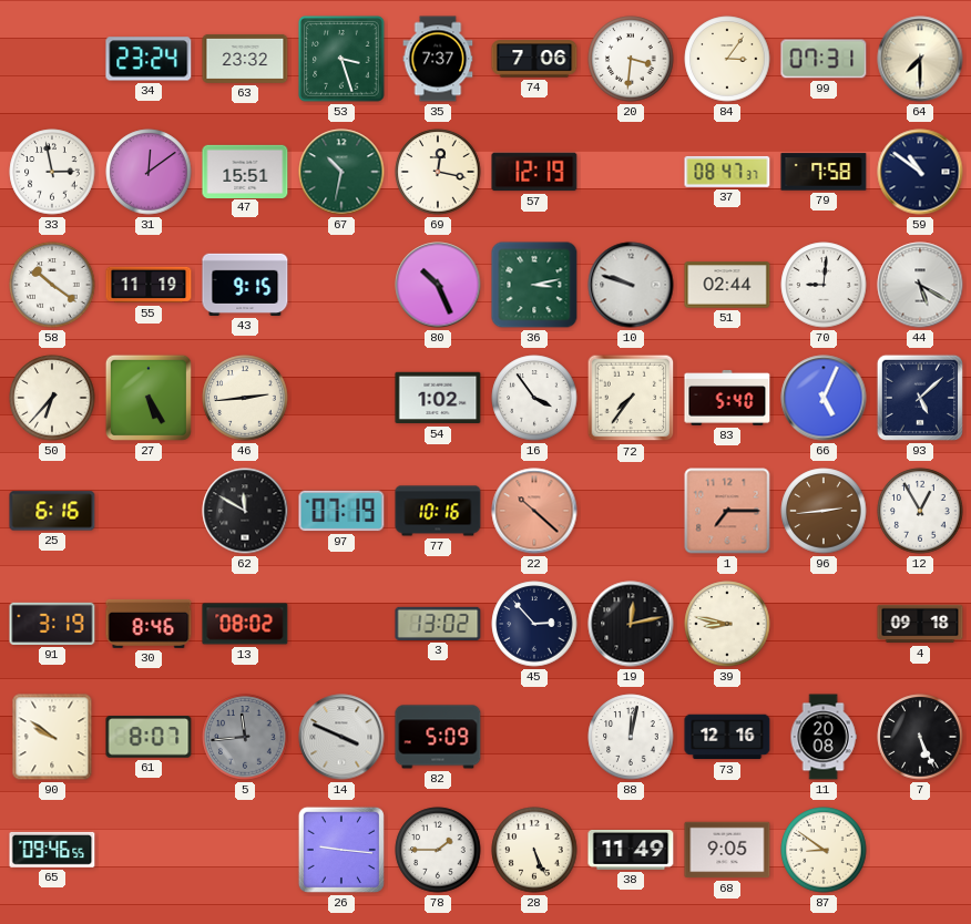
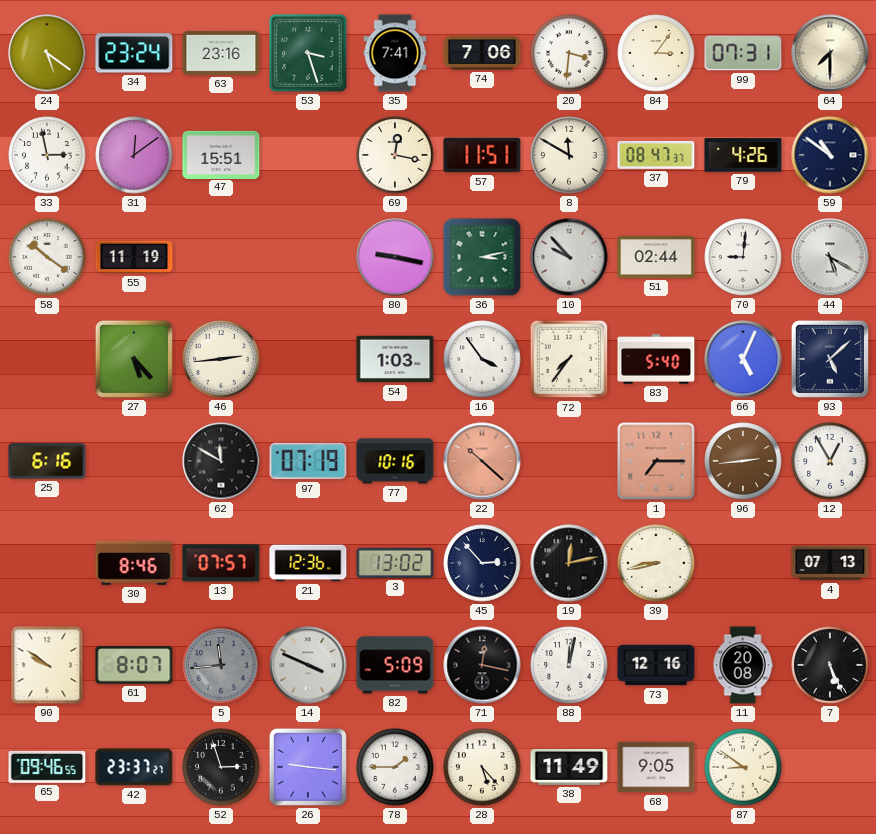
24: none -> 5:21 (47, 53)
63: 23:32 -> 23:16 (221, 53)
35: 7:37 -> 7:41 (395, 53)
67: 10:32 -> none (341, 172)
57: 12:19 -> 11:51 (482, 155)
8: none -> 11:50 (569, 155)
79: 7:58 -> 4:26 (743, 155)
43: 9:15 -> none (245, 285)
80: 10:26 -> 9:17 (395, 257)
10: 9:48 -> 9:53 (569, 257)
50: 6:37 -> none (52, 398)
27: 5:25 -> 5:23 (134, 359)
54: 1:02 -> 1:03 (395, 359)
91: 3:19 -> none (52, 624)
13: 08:02 -> 07:57 (221, 563)
21: none -> 12:36 (308, 563)
39: 8:47 -> 8:43 (656, 563)
4: 09:18 -> 07:13 (830, 563)
71: none -> 12:17 (482, 665)
42: none -> 23:37 (134, 767)
52: none -> 2:57 (221, 767)
28: 5:26 -> 5:23 (482, 767)
